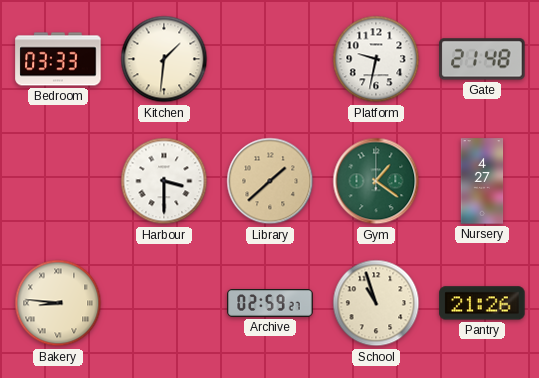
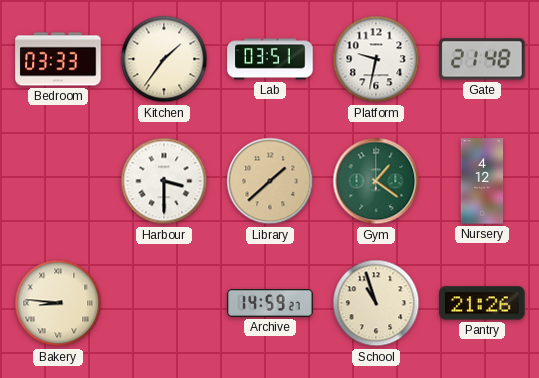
Kitchen: 1:31 -> 1:36 (164, 59)
Lab: none -> 03:51 (270, 59)
Nursery: 4:27 -> 4:12 (482, 181)
Archive: 02:59 -> 14:59 (270, 303)
